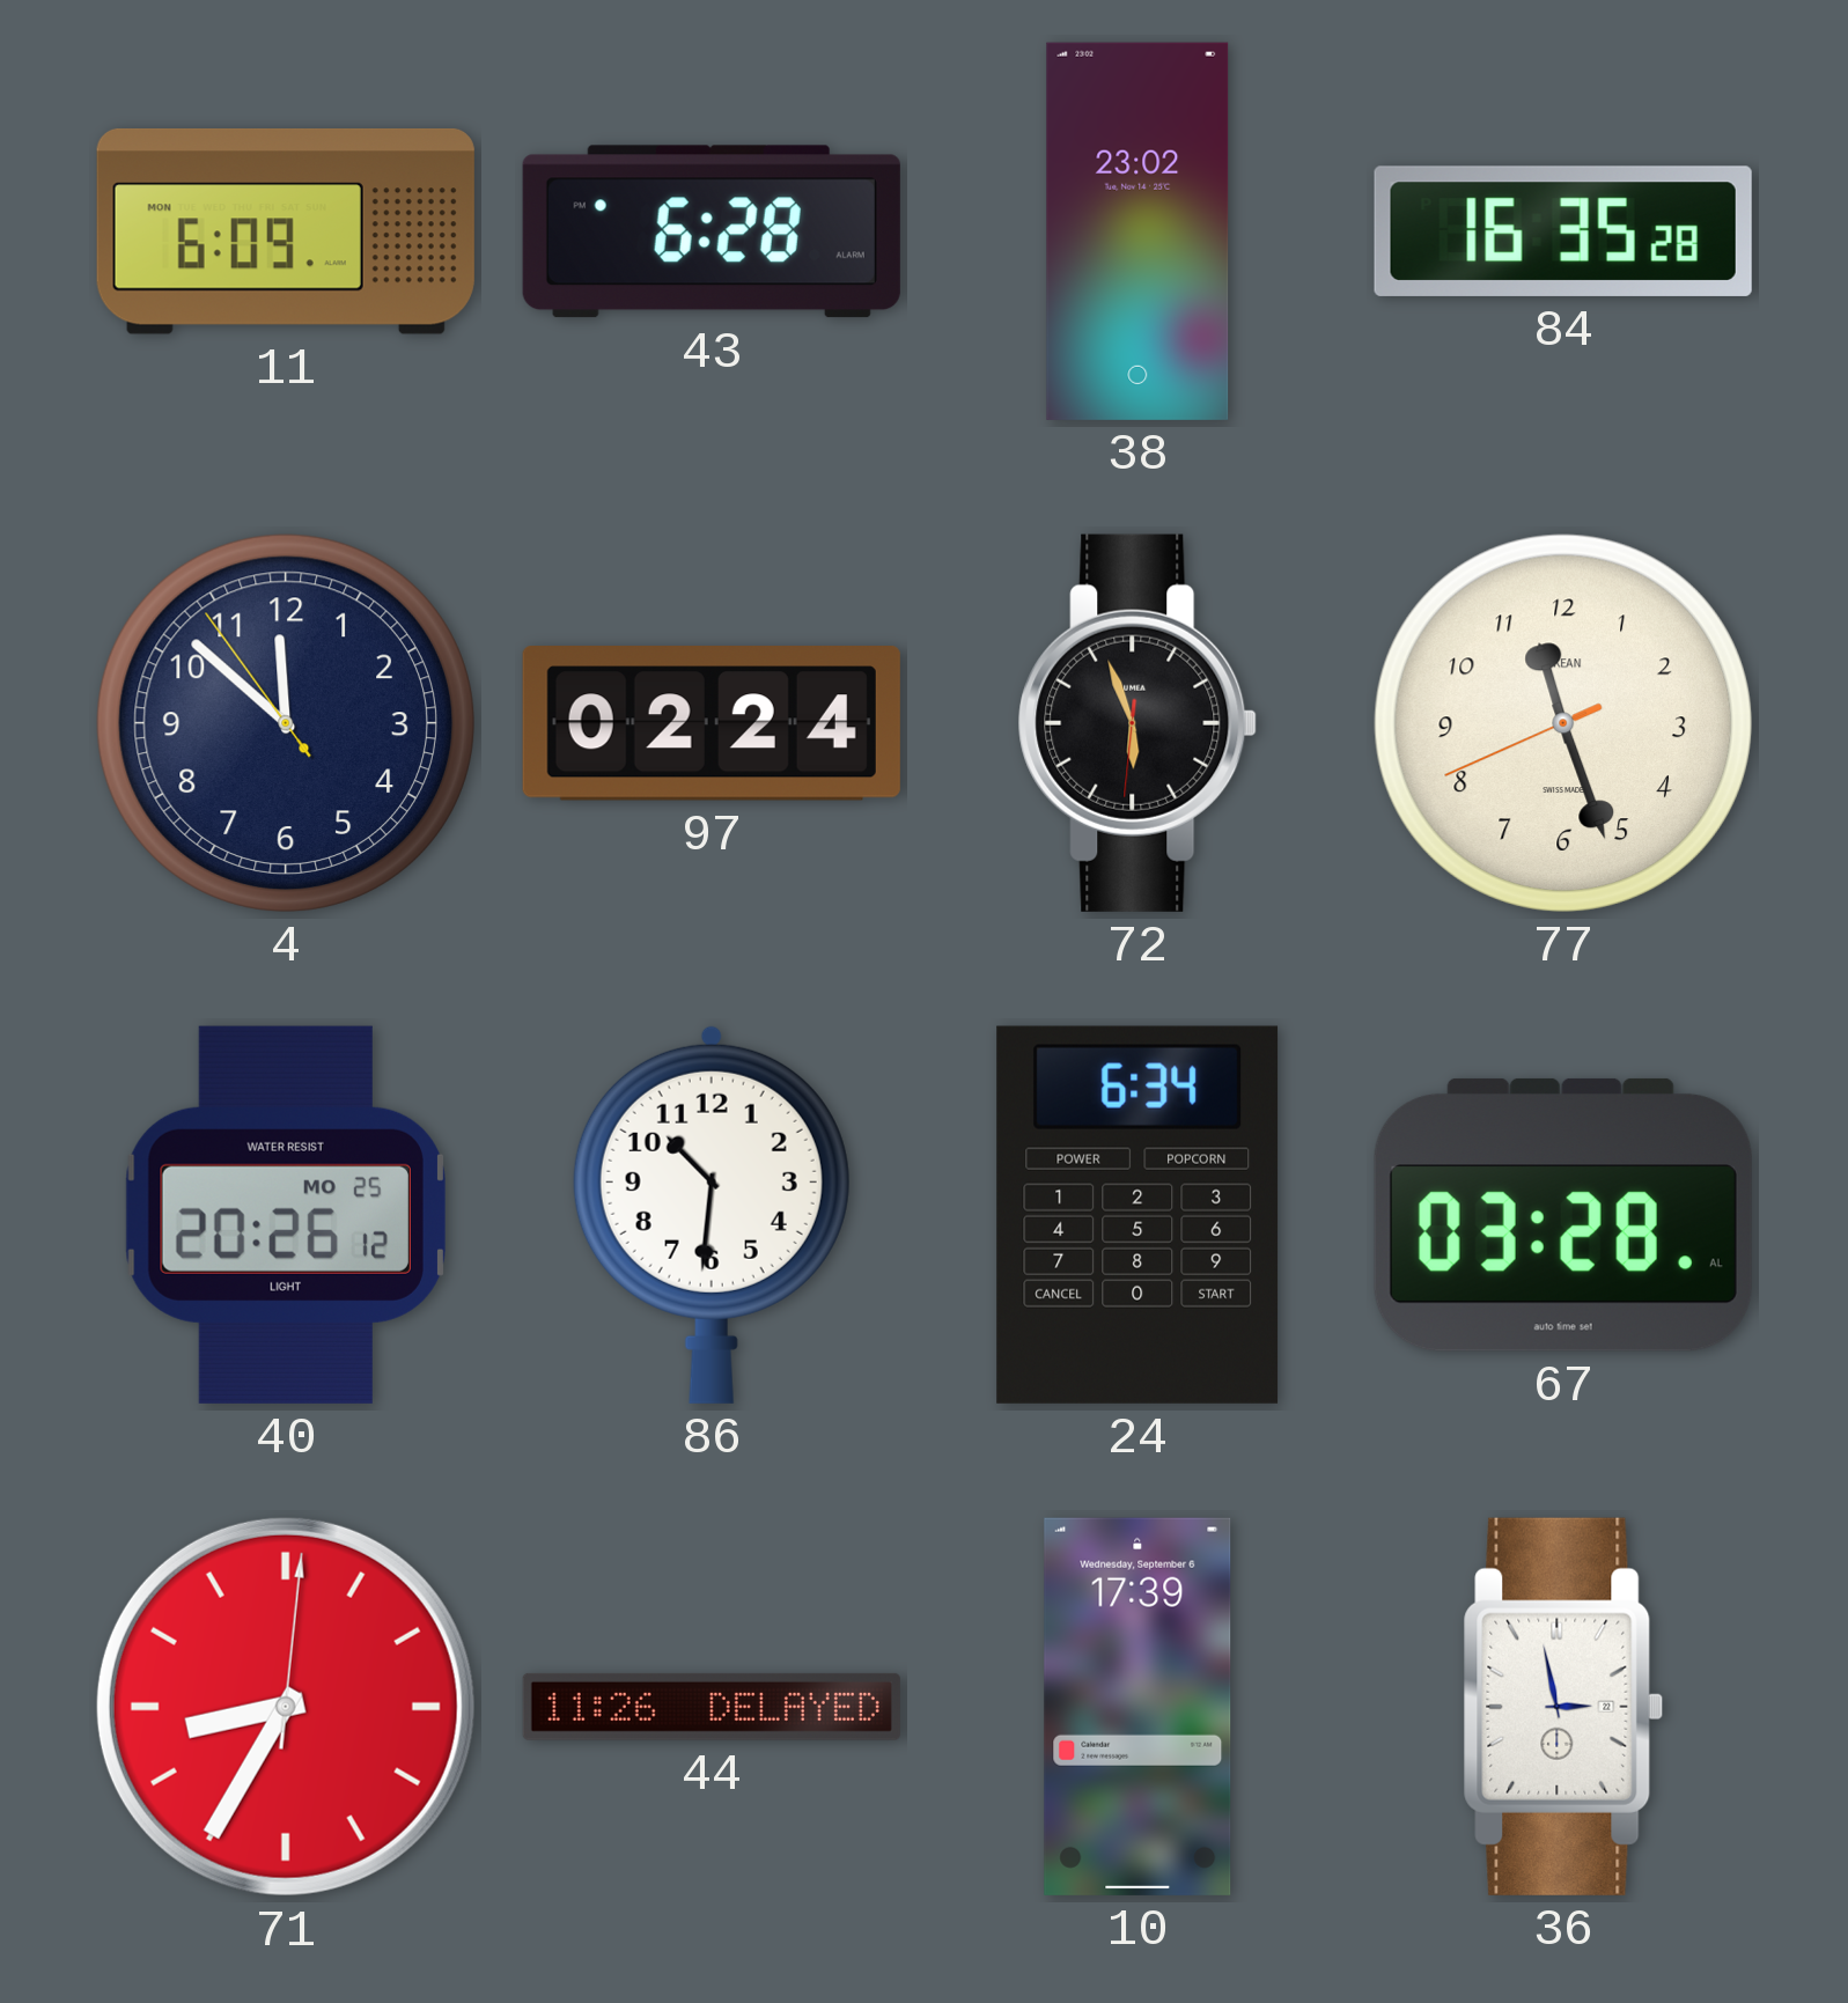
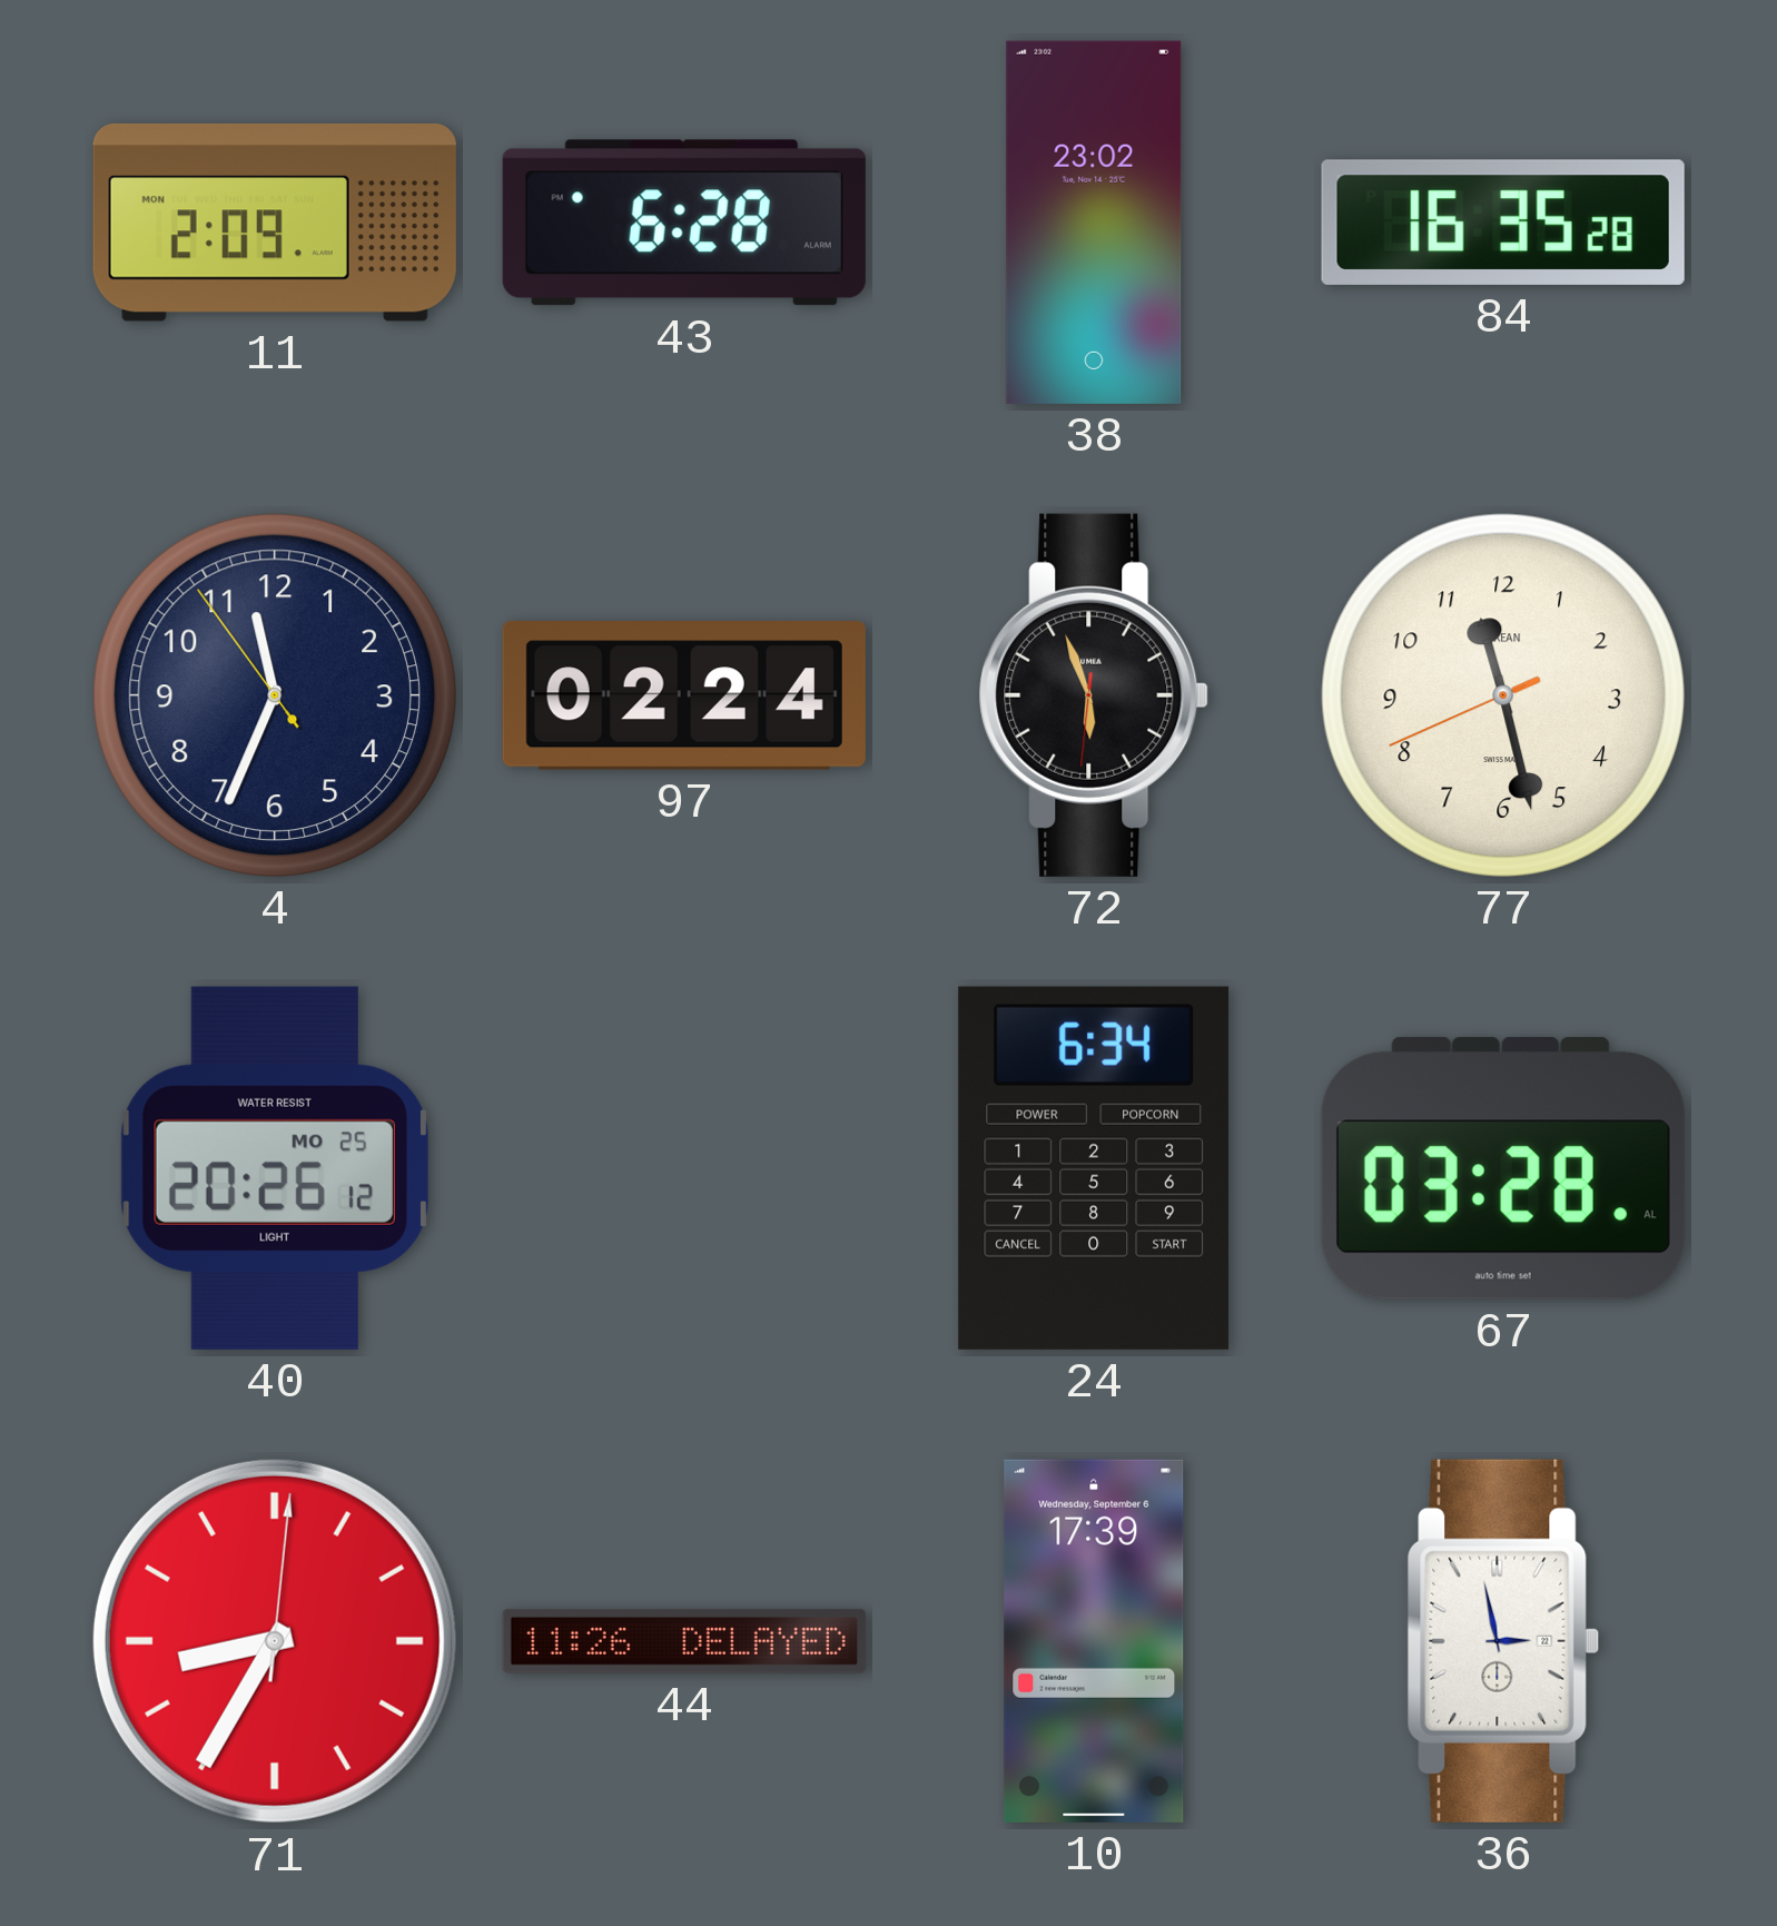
11: 6:09 -> 2:09 (275, 223)
4: 11:51 -> 11:33 (275, 695)
77: 11:26 -> 11:27 (1503, 695)
86: 10:31 -> none (712, 1214)
